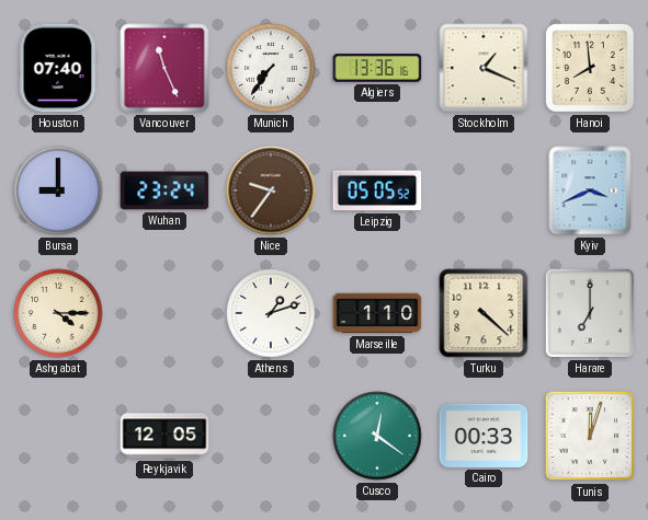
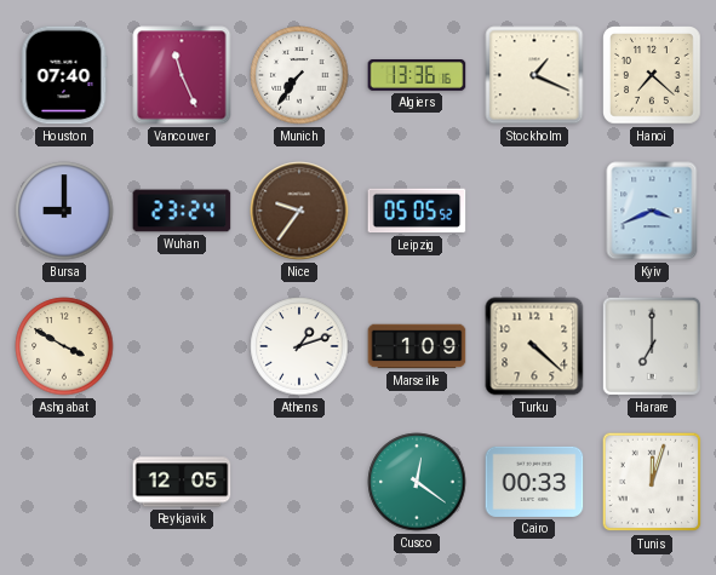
Hanoi: 7:59 -> 7:22 (652, 75)
Ashgabat: 4:15 -> 3:50 (64, 346)
Marseille: 1:10 -> 1:09 (417, 346)
